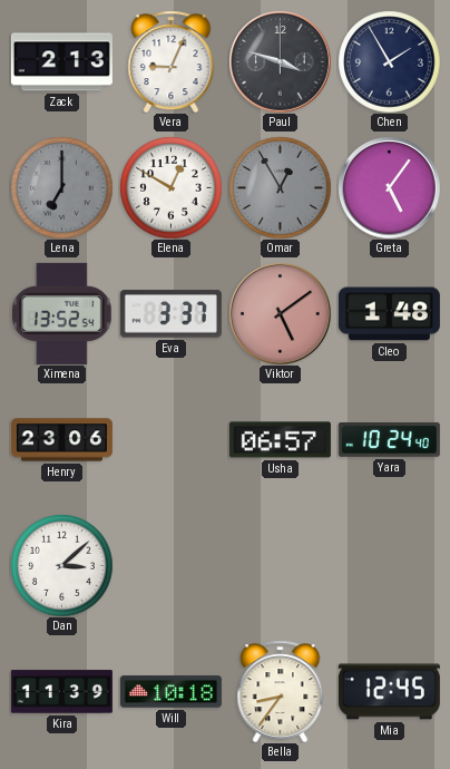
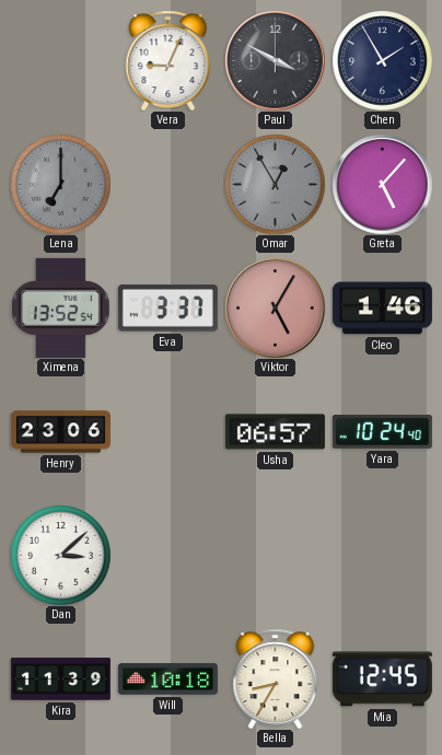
Zack: 2:13 -> none (61, 62)
Paul: 3:48 -> 3:50 (275, 60)
Elena: 12:50 -> none (170, 187)
Greta: 5:06 -> 5:07 (382, 184)
Viktor: 5:09 -> 5:05 (275, 307)
Cleo: 1:48 -> 1:46 (382, 309)
Bella: 8:36 -> 8:35 (276, 678)
